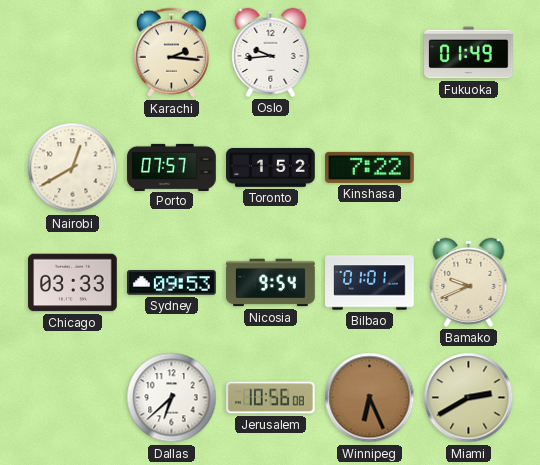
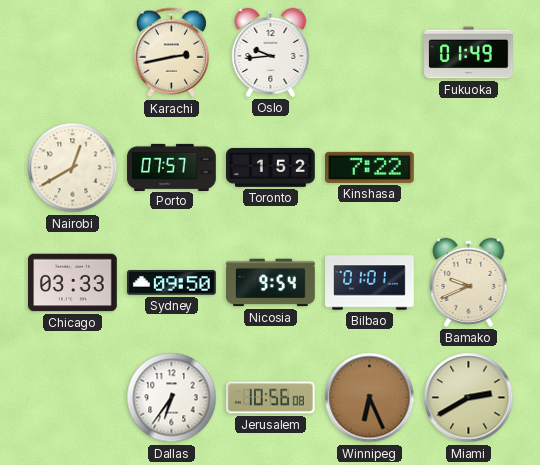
Karachi: 2:16 -> 2:43 (171, 53)
Sydney: 09:53 -> 09:50 (172, 283)
Dallas: 6:38 -> 6:36 (172, 398)
